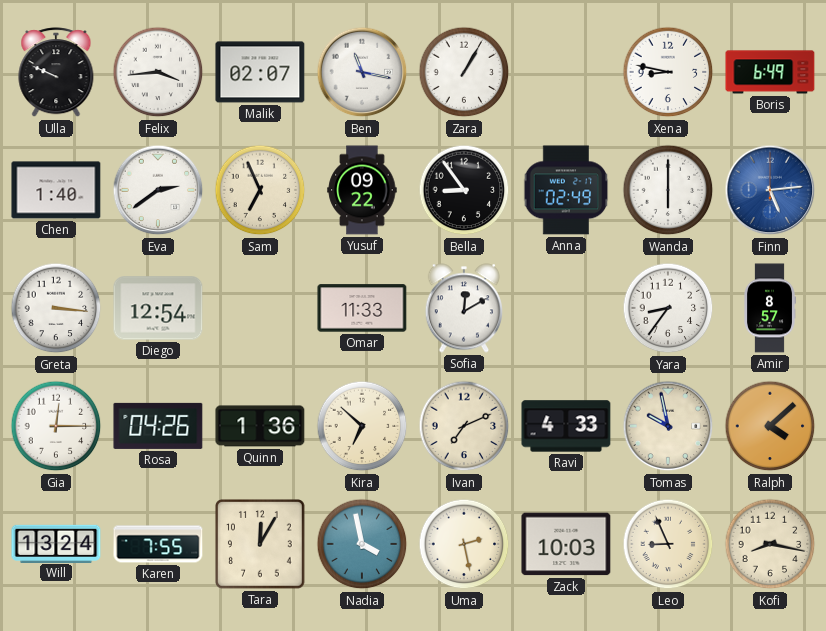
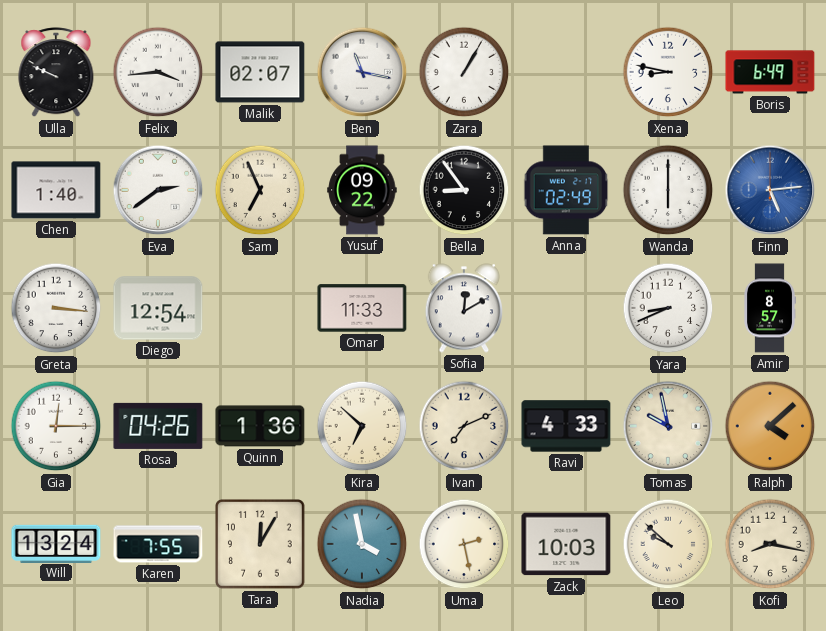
Yara: 8:36 -> 8:41 (668, 308)
Leo: 8:56 -> 9:52 (668, 544)
